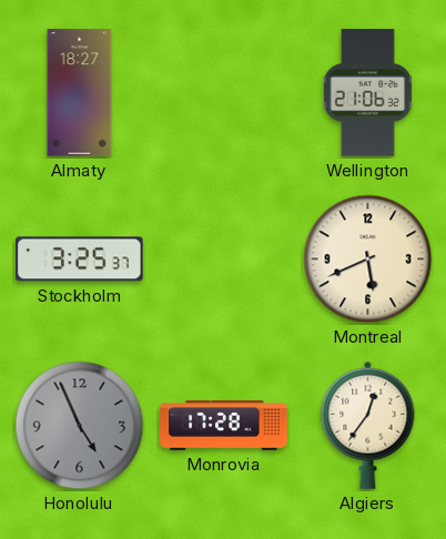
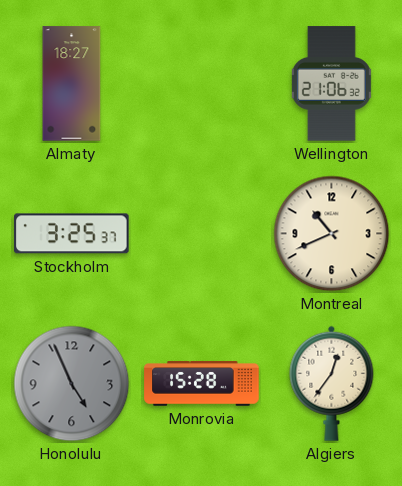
Montreal: 5:41 -> 10:41 (332, 234)
Monrovia: 17:28 -> 15:28 (202, 384)
